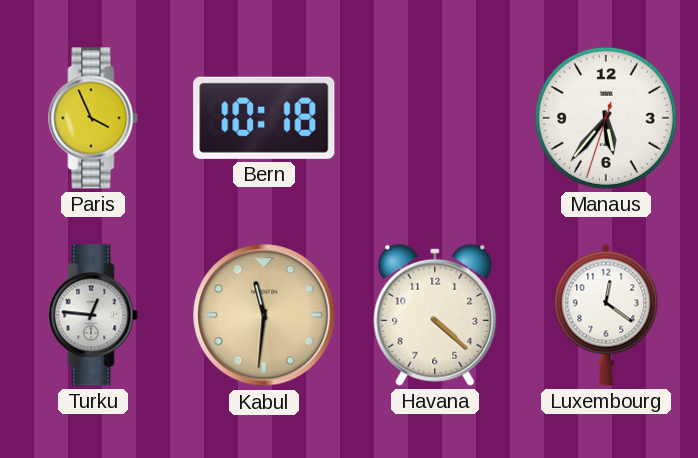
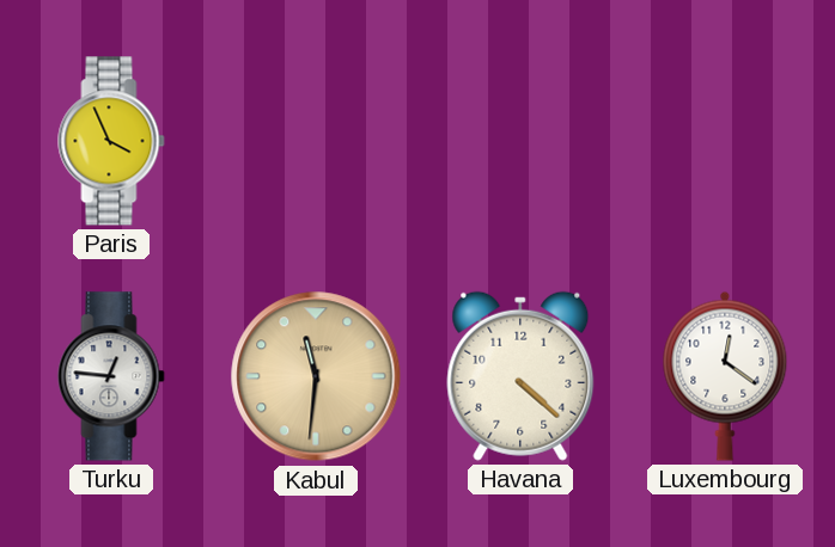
Bern: 10:18 -> none (264, 118)
Manaus: 5:36 -> none (606, 118)
